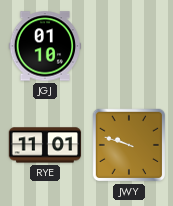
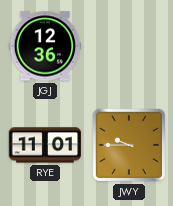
JGJ: 01:10 -> 12:36 (45, 46)
JWY: 9:48 -> 9:45 (129, 145)
